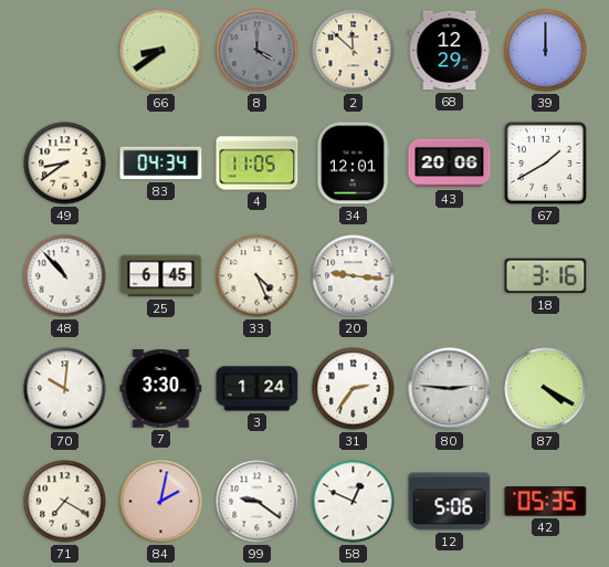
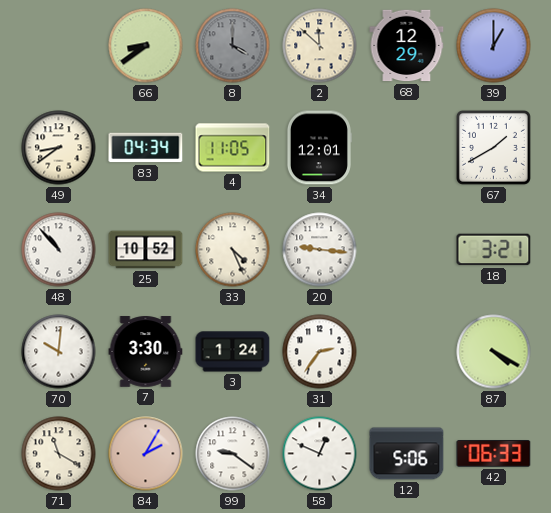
39: 12:00 -> 1:00 (494, 46)
43: 20:06 -> none (450, 164)
25: 6:45 -> 10:52 (146, 250)
18: 3:16 -> 3:21 (494, 250)
80: 2:46 -> none (450, 389)
71: 7:20 -> 11:20 (59, 454)
84: 2:02 -> 2:05 (146, 454)
42: 05:35 -> 06:33 (494, 454)
